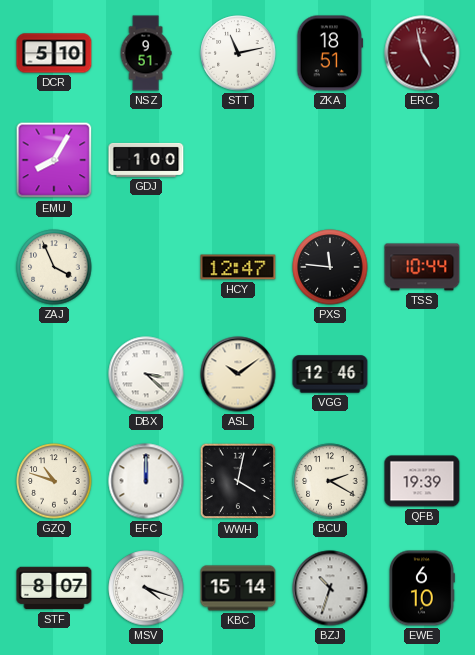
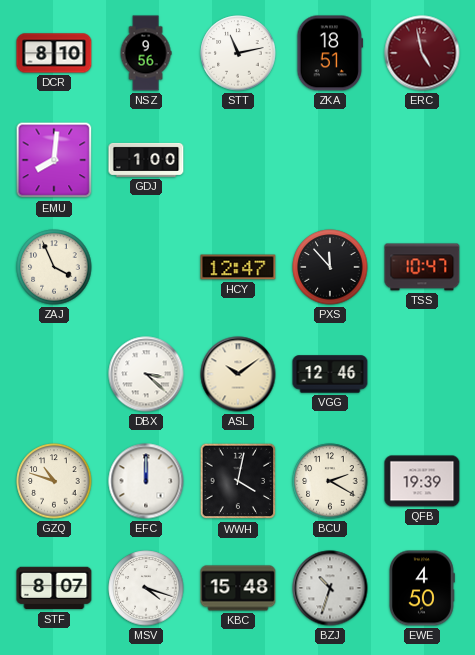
DCR: 5:10 -> 8:10 (54, 53)
NSZ: 9:51 -> 9:56 (146, 53)
EMU: 8:05 -> 8:01 (54, 160)
PXS: 11:46 -> 11:53 (330, 267)
TSS: 10:44 -> 10:47 (422, 267)
KBC: 15:14 -> 15:48 (238, 588)
EWE: 6:10 -> 4:50 (421, 588)
